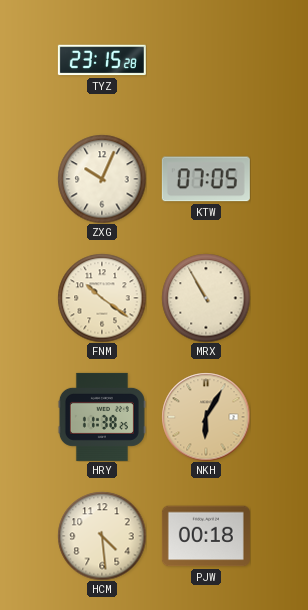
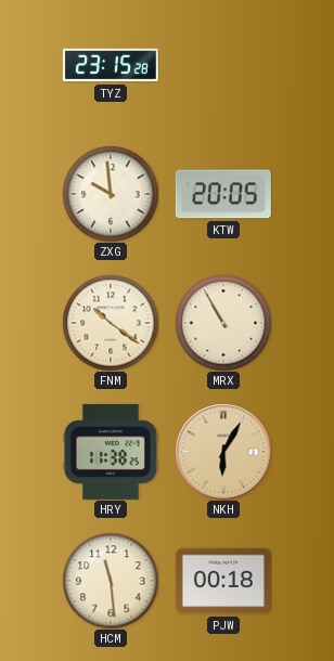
ZXG: 10:04 -> 9:59 (111, 194)
KTW: 07:05 -> 20:05 (223, 194)
HCM: 4:29 -> 11:29 (111, 581)
